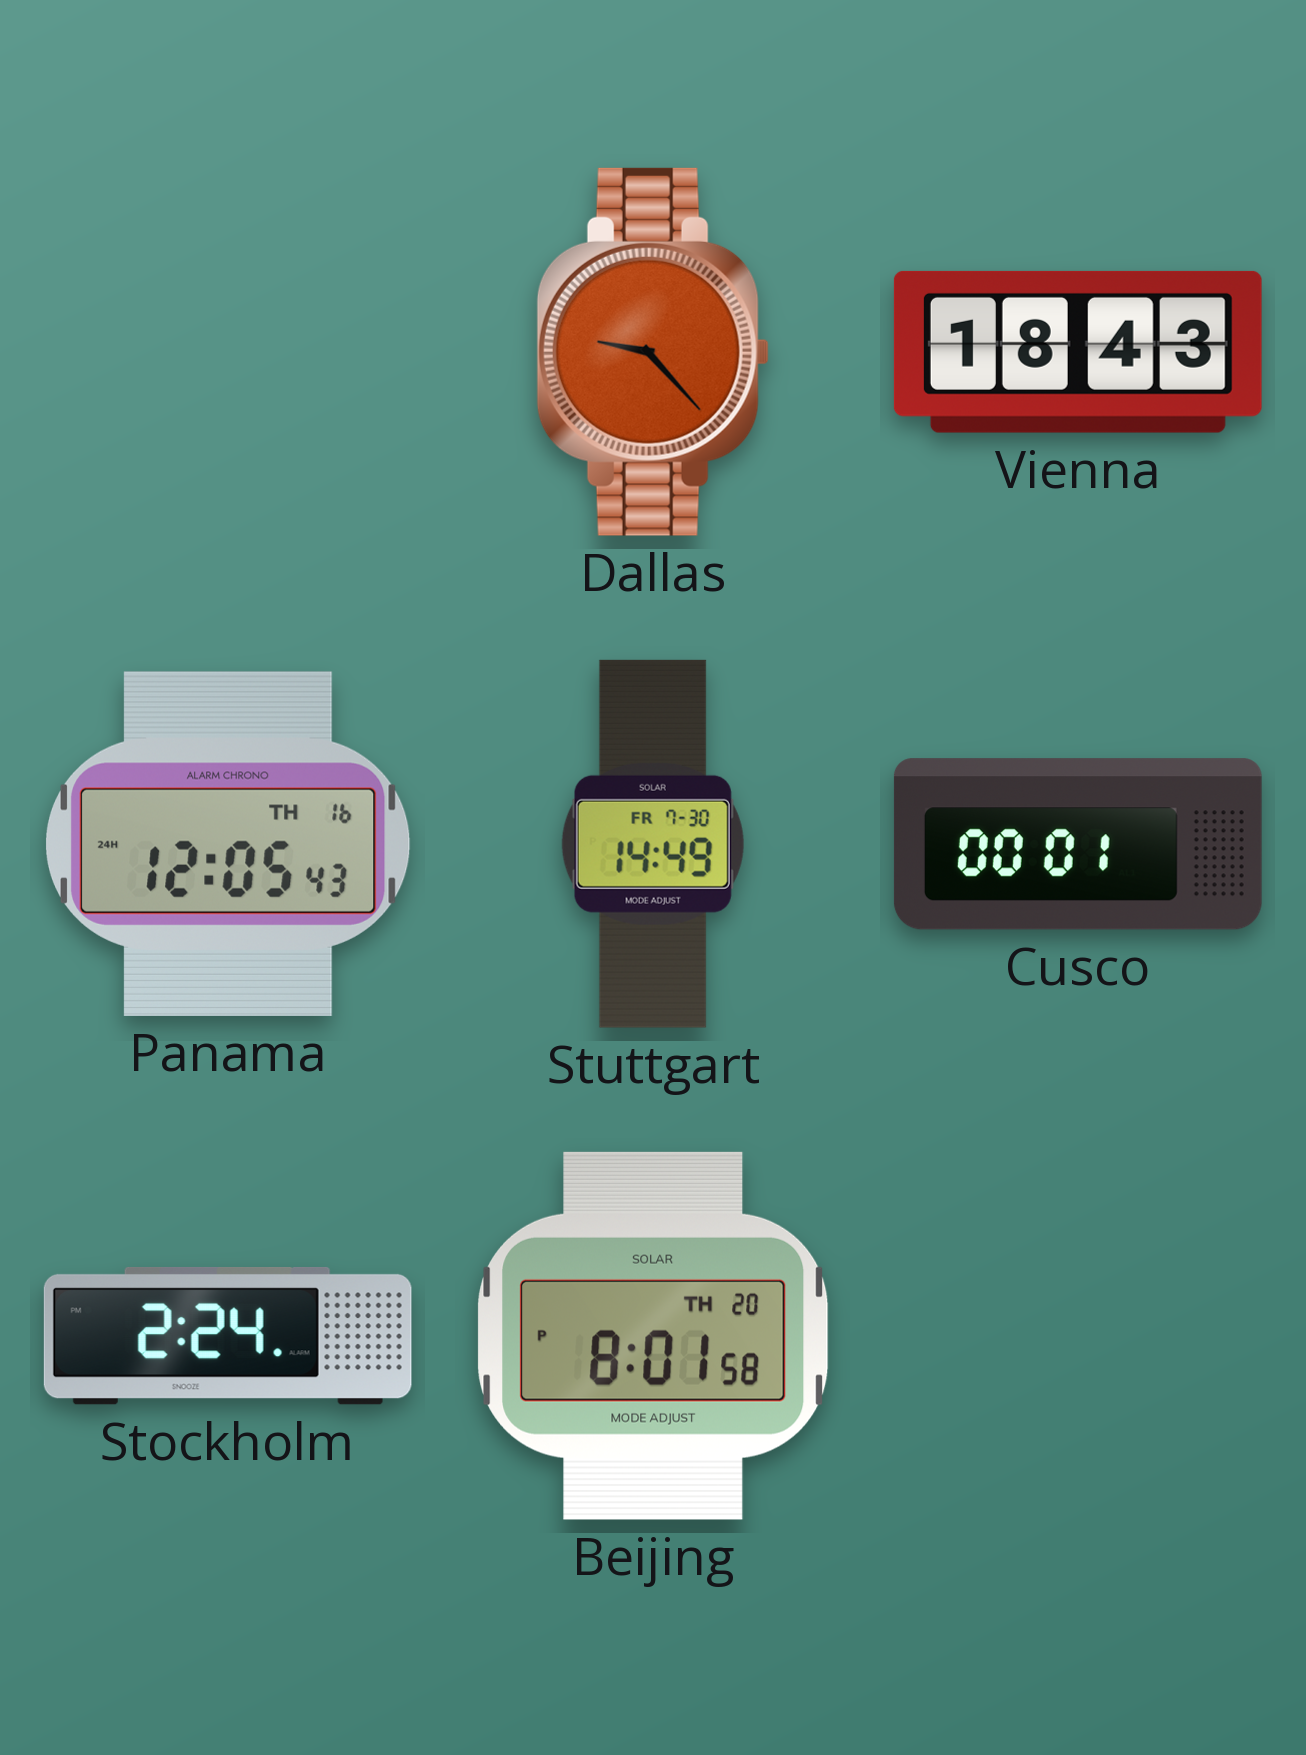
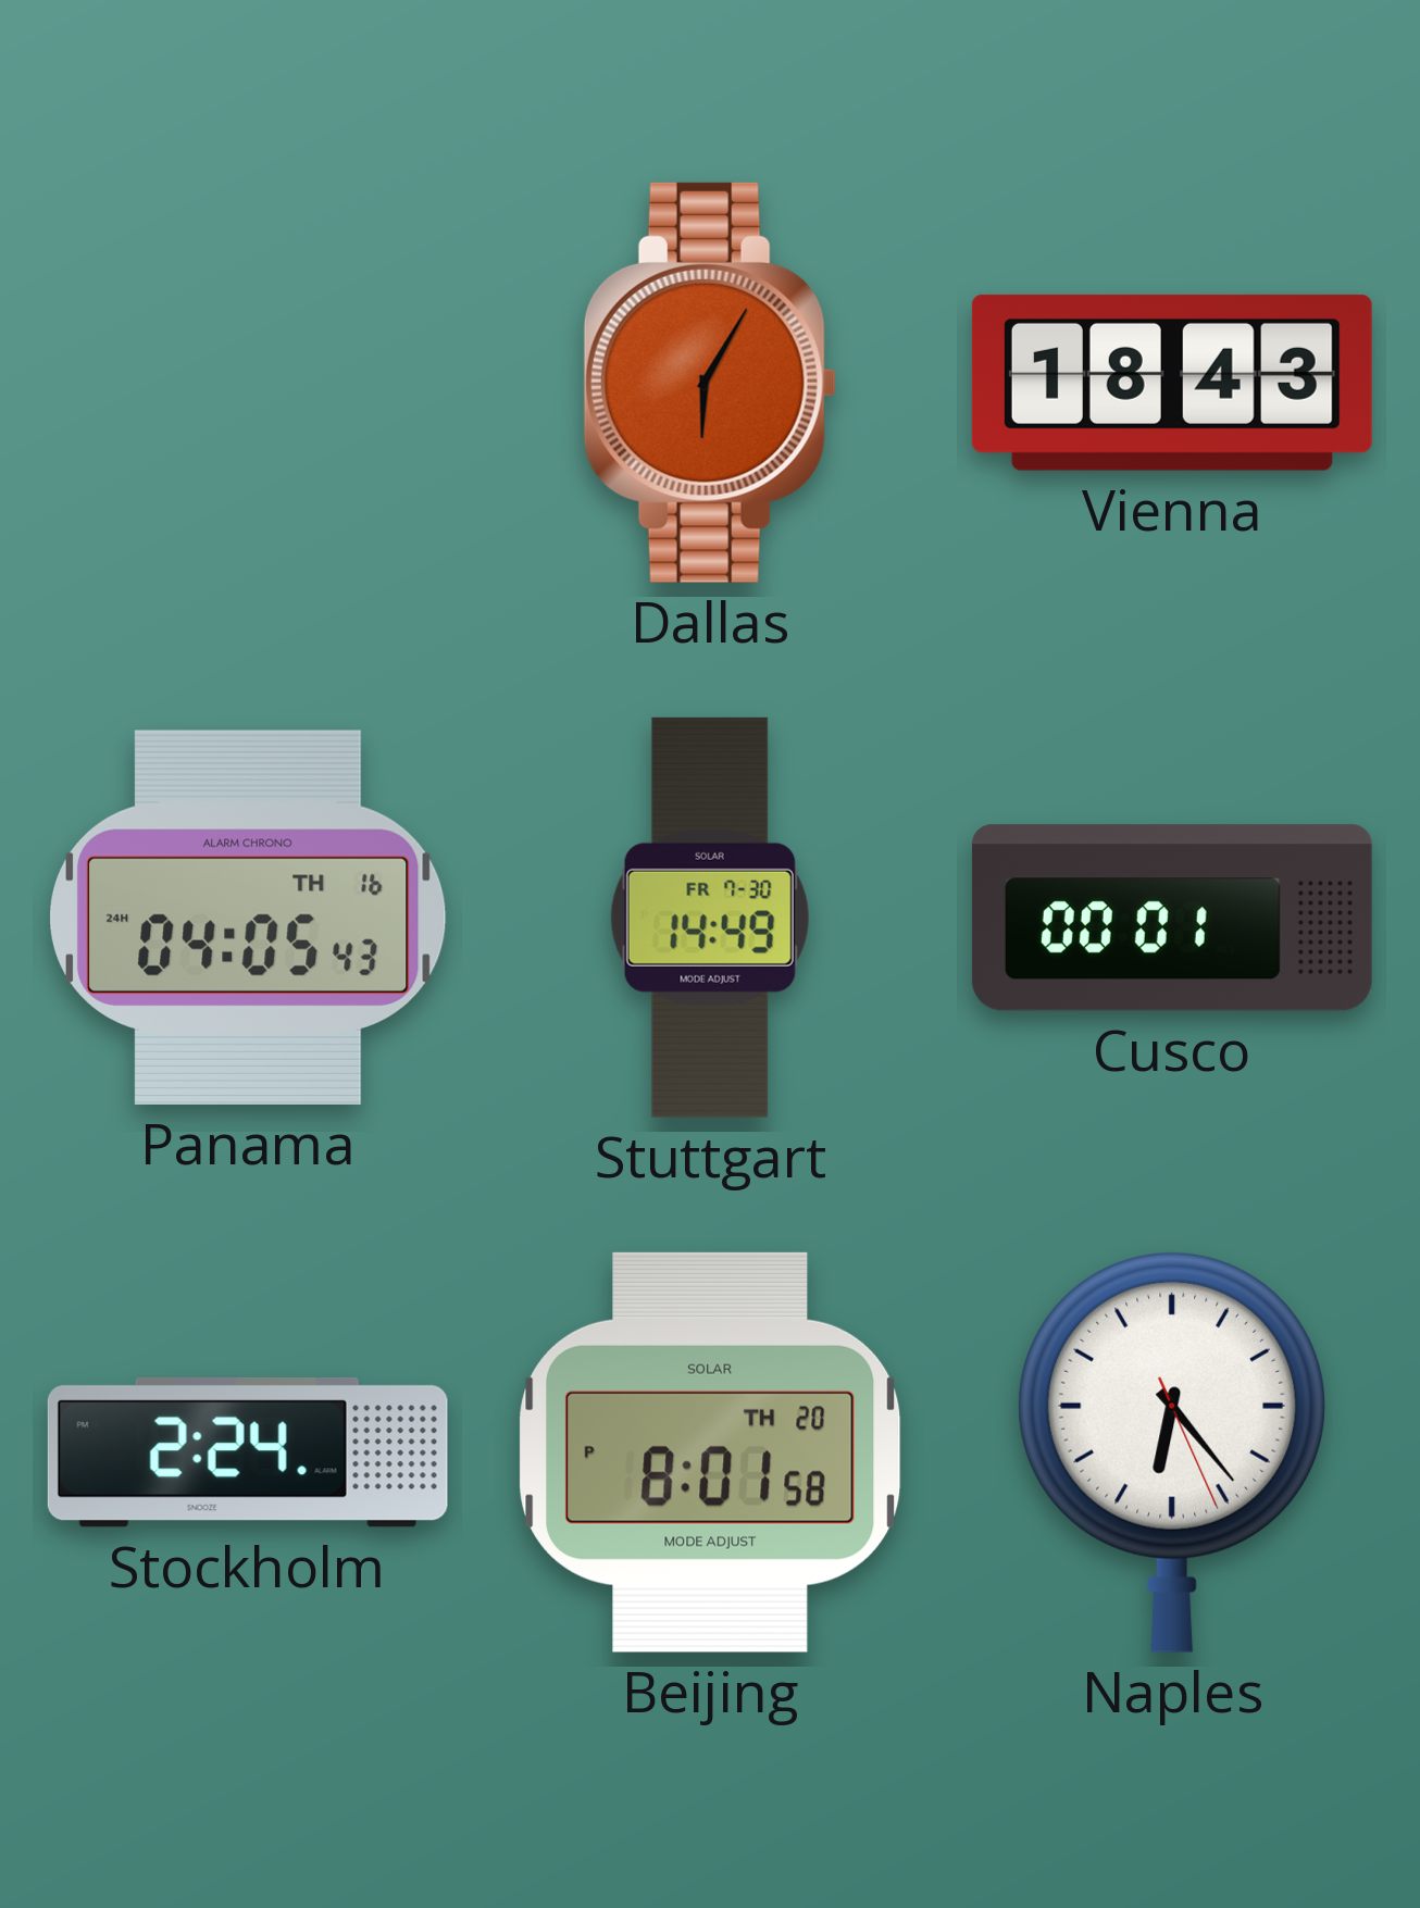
Dallas: 9:23 -> 6:05 (710, 383)
Panama: 12:05 -> 04:05 (248, 918)
Naples: none -> 6:23 (1172, 1451)
